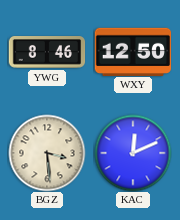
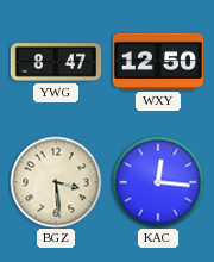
YWG: 8:46 -> 8:47 (56, 62)
KAC: 12:11 -> 12:16 (158, 182)
